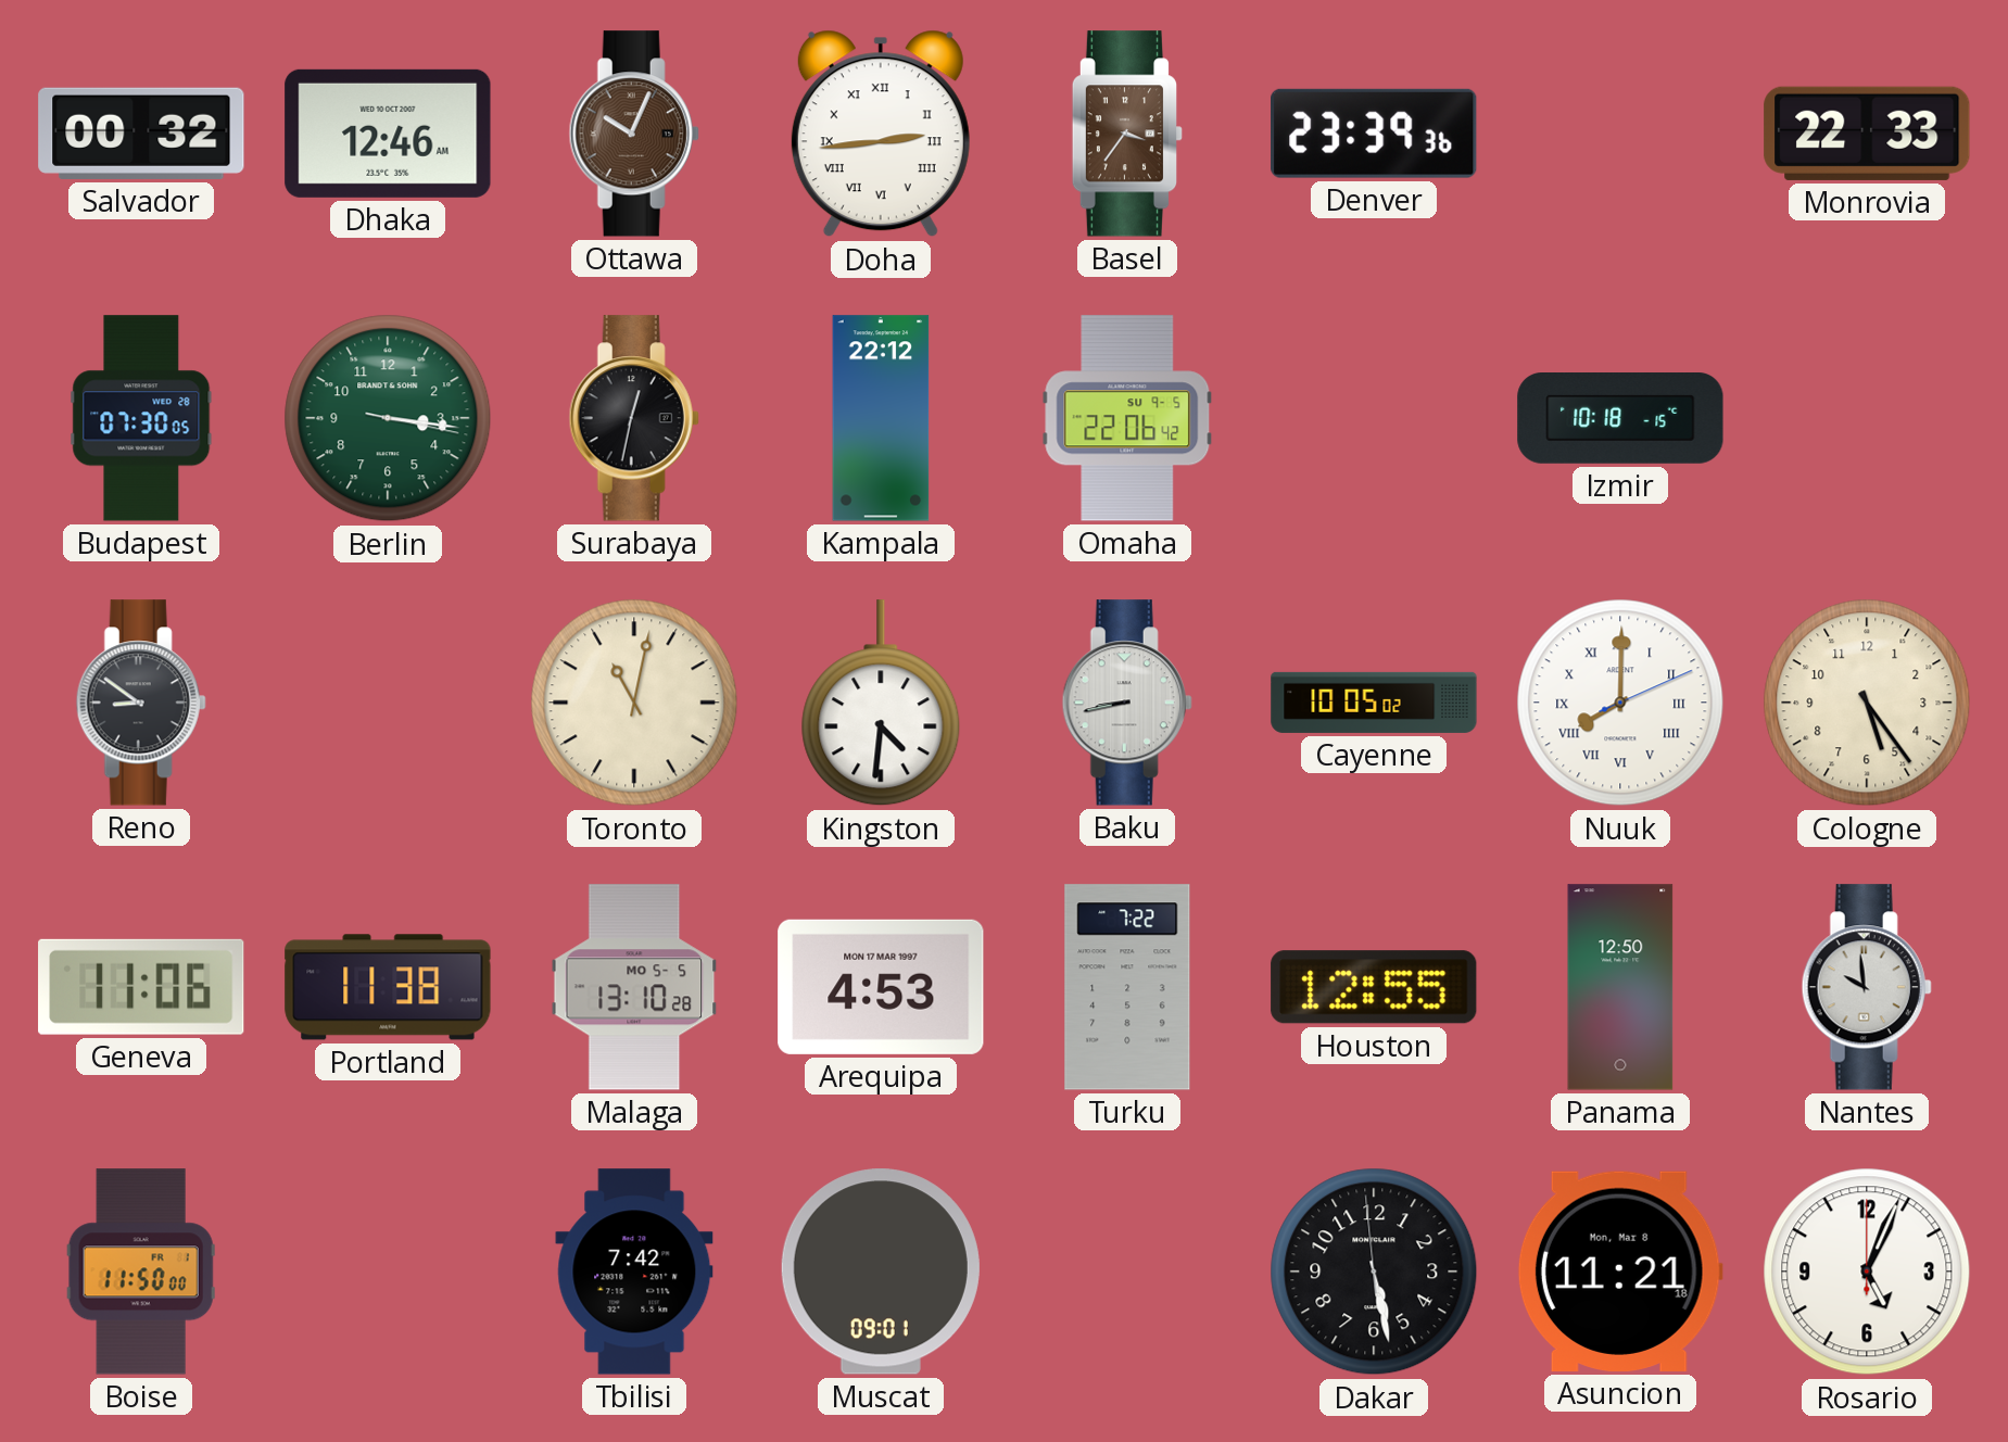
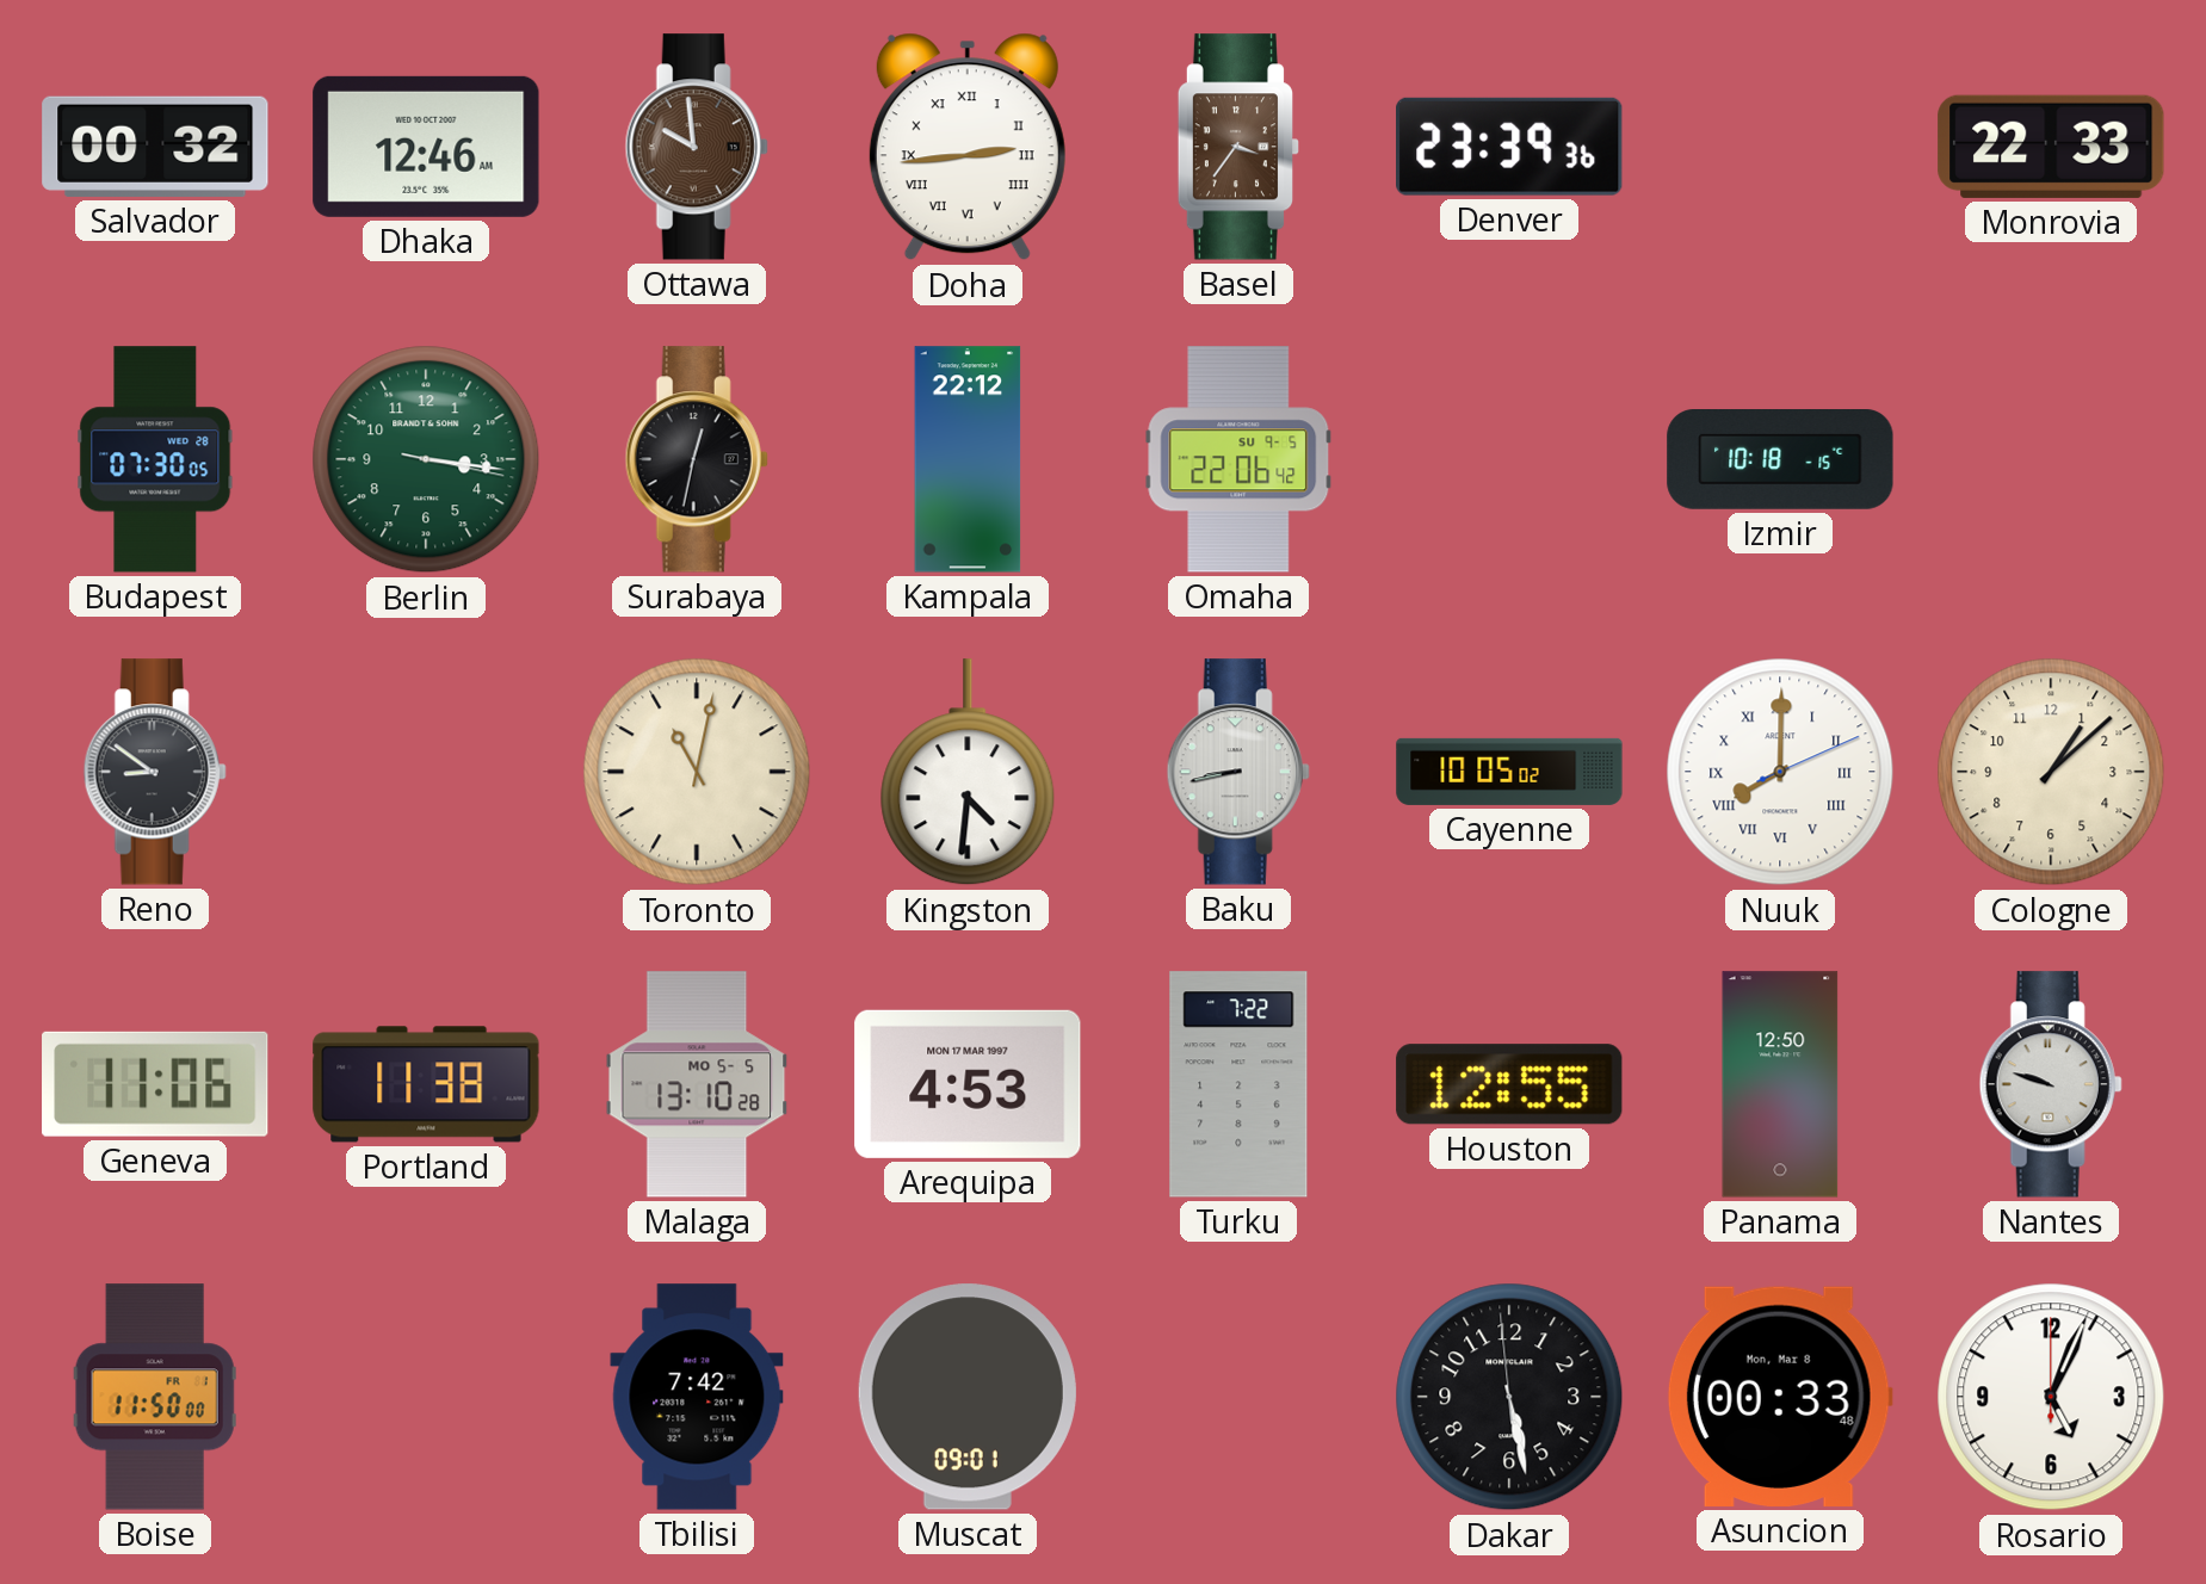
Ottawa: 10:04 -> 9:59 (697, 147)
Cologne: 5:24 -> 1:08 (2051, 772)
Nantes: 9:59 -> 9:48 (2051, 1084)
Asuncion: 11:21 -> 00:33 (1780, 1397)
